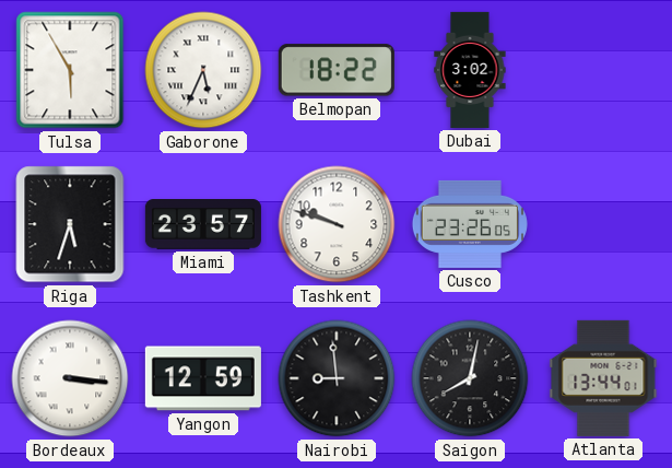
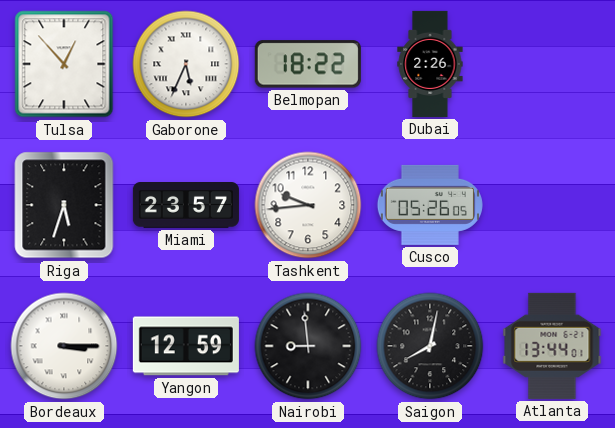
Tulsa: 5:55 -> 12:53 (64, 64)
Dubai: 3:02 -> 2:26 (430, 64)
Tashkent: 9:48 -> 9:44 (308, 205)
Cusco: 23:26 -> 05:26 (430, 205)
Bordeaux: 3:16 -> 3:15 (64, 346)
